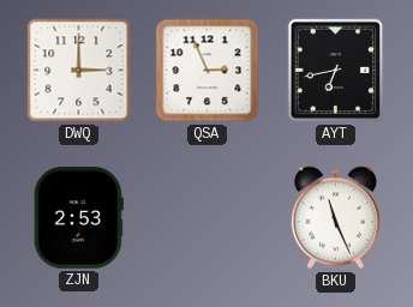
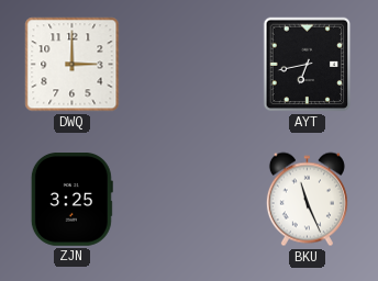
QSA: 2:56 -> none (208, 71)
ZJN: 2:53 -> 3:25 (71, 200)
